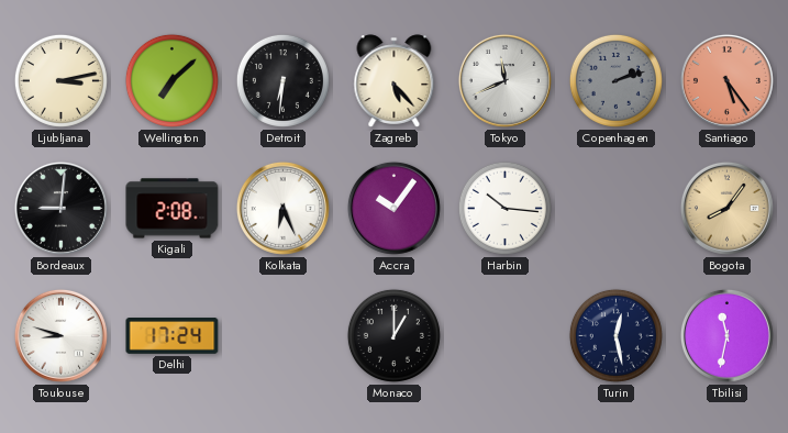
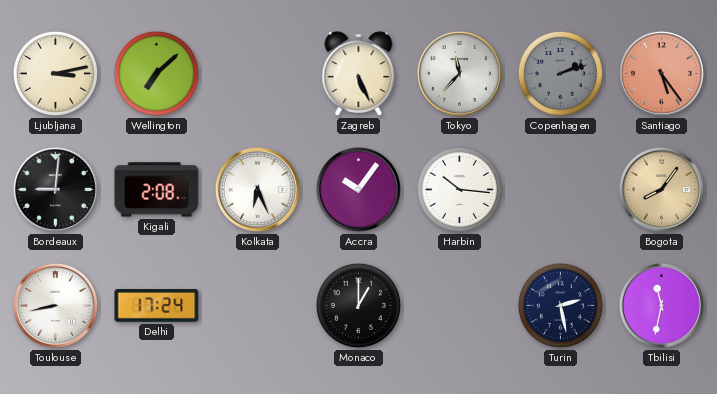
Detroit: 6:31 -> none (282, 80)
Zagreb: 5:23 -> 5:26 (359, 74)
Tokyo: 11:41 -> 11:37 (459, 73)
Toulouse: 8:48 -> 8:43 (55, 305)
Turin: 12:28 -> 2:28 (560, 305)
